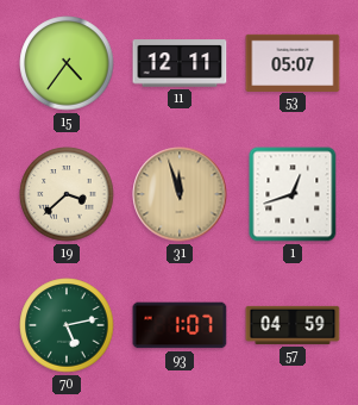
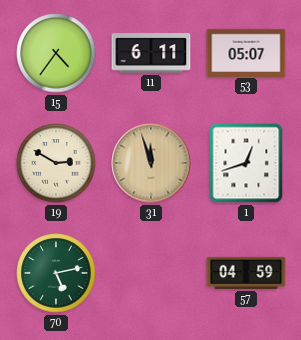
11: 12:11 -> 6:11 (151, 53)
19: 3:38 -> 2:50 (56, 163)
93: 1:07 -> none (180, 325)
